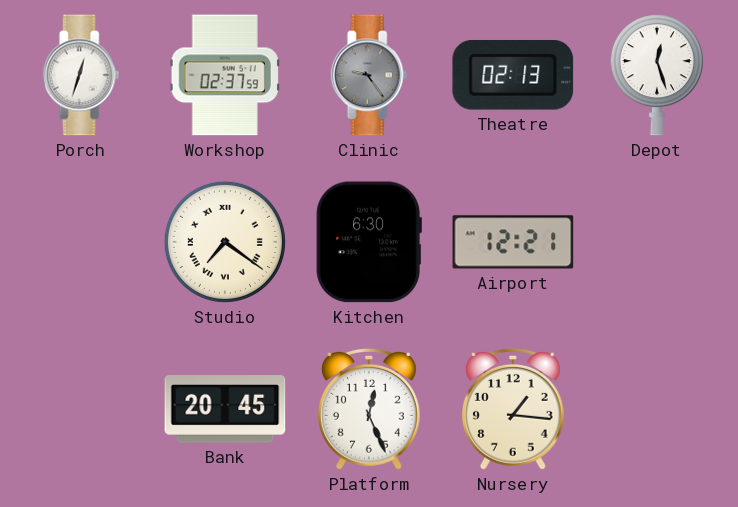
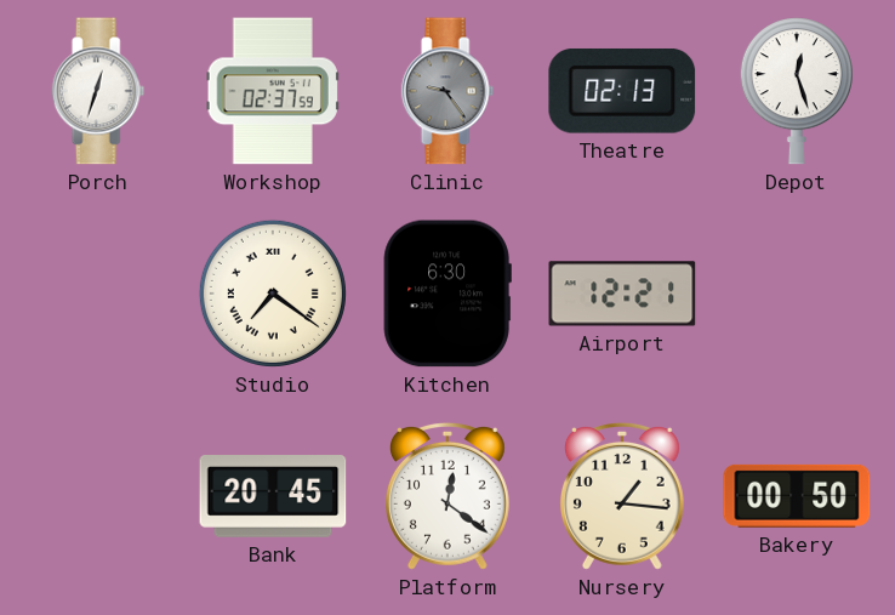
Platform: 12:26 -> 12:21 (447, 496)
Bakery: none -> 00:50 (797, 496)
